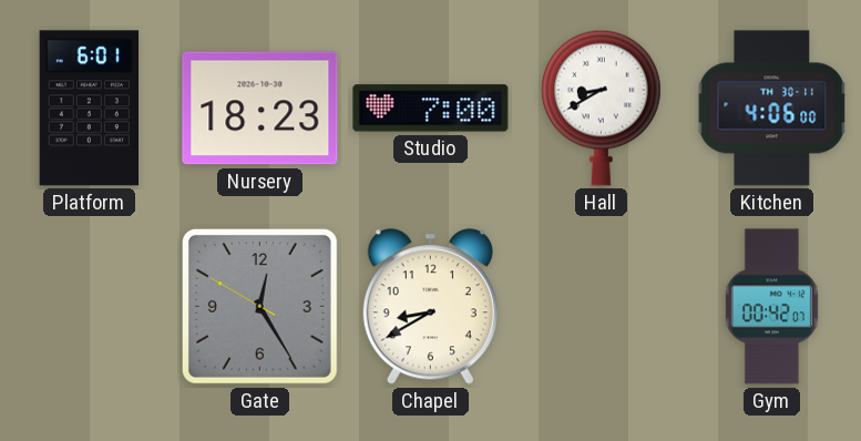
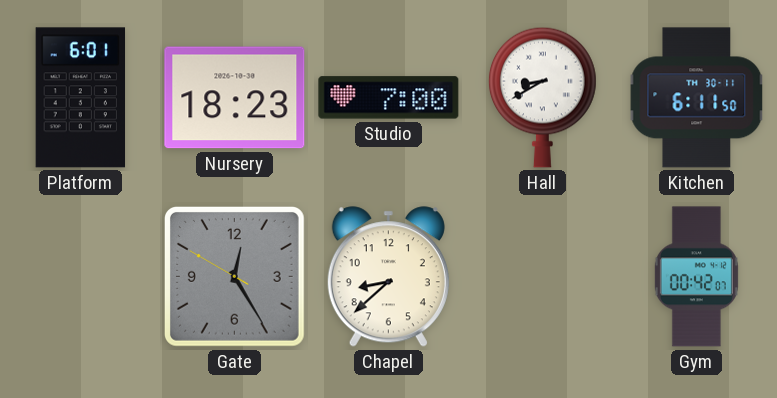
Kitchen: 4:06 -> 6:11 (697, 98)
Chapel: 8:40 -> 8:38 (388, 277)
